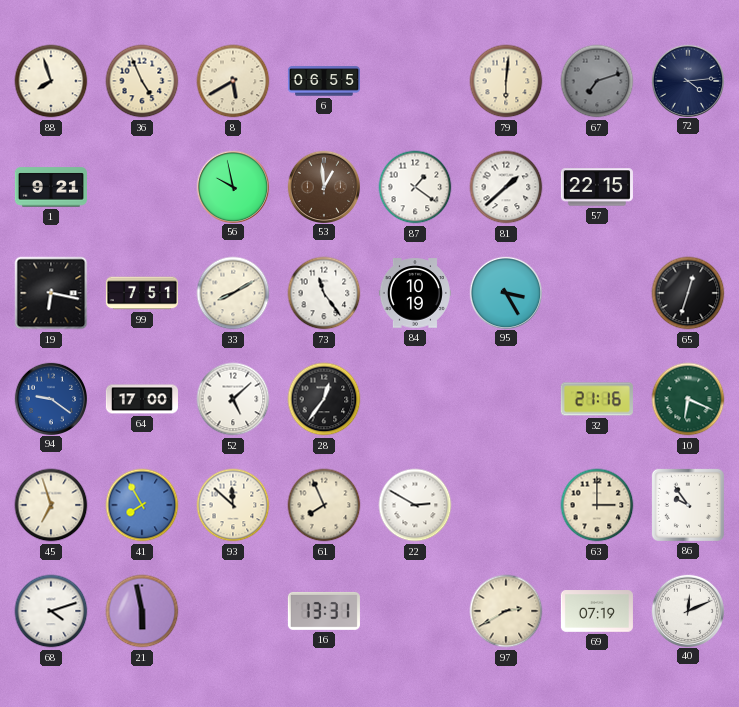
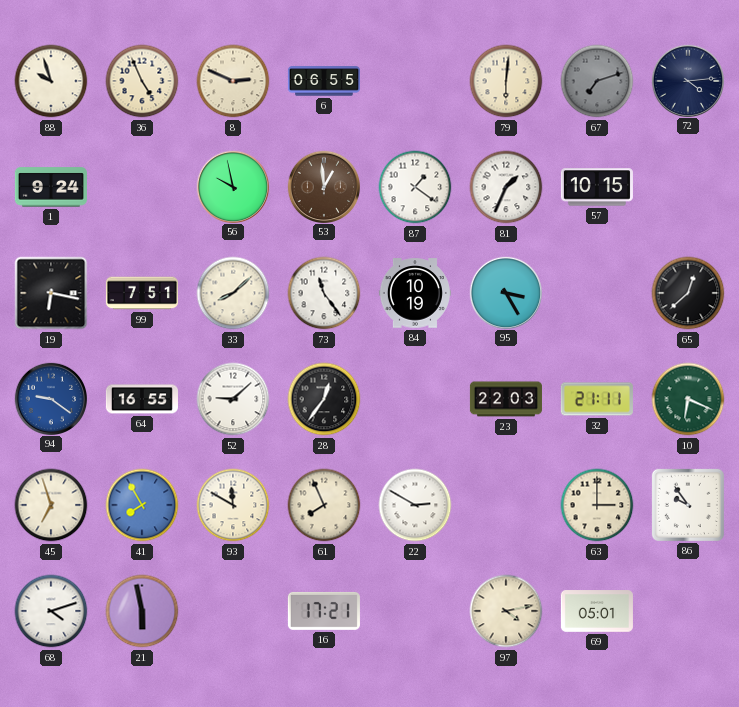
88: 7:57 -> 9:57 (51, 81)
8: 5:40 -> 2:49 (233, 81)
1: 9:21 -> 9:24 (51, 187)
81: 1:38 -> 1:34 (506, 187)
57: 22:15 -> 10:15 (597, 187)
33: 8:10 -> 8:08 (233, 293)
65: 12:33 -> 12:38 (688, 293)
64: 17:00 -> 16:55 (142, 399)
52: 5:08 -> 9:08 (233, 399)
23: none -> 22:03 (506, 399)
32: 21:16 -> 21:11 (597, 399)
93: 11:52 -> 11:50 (233, 505)
16: 13:31 -> 17:21 (324, 611)
97: 2:40 -> 4:13 (506, 611)
69: 07:19 -> 05:01 (597, 611)
40: 12:11 -> none (687, 610)
